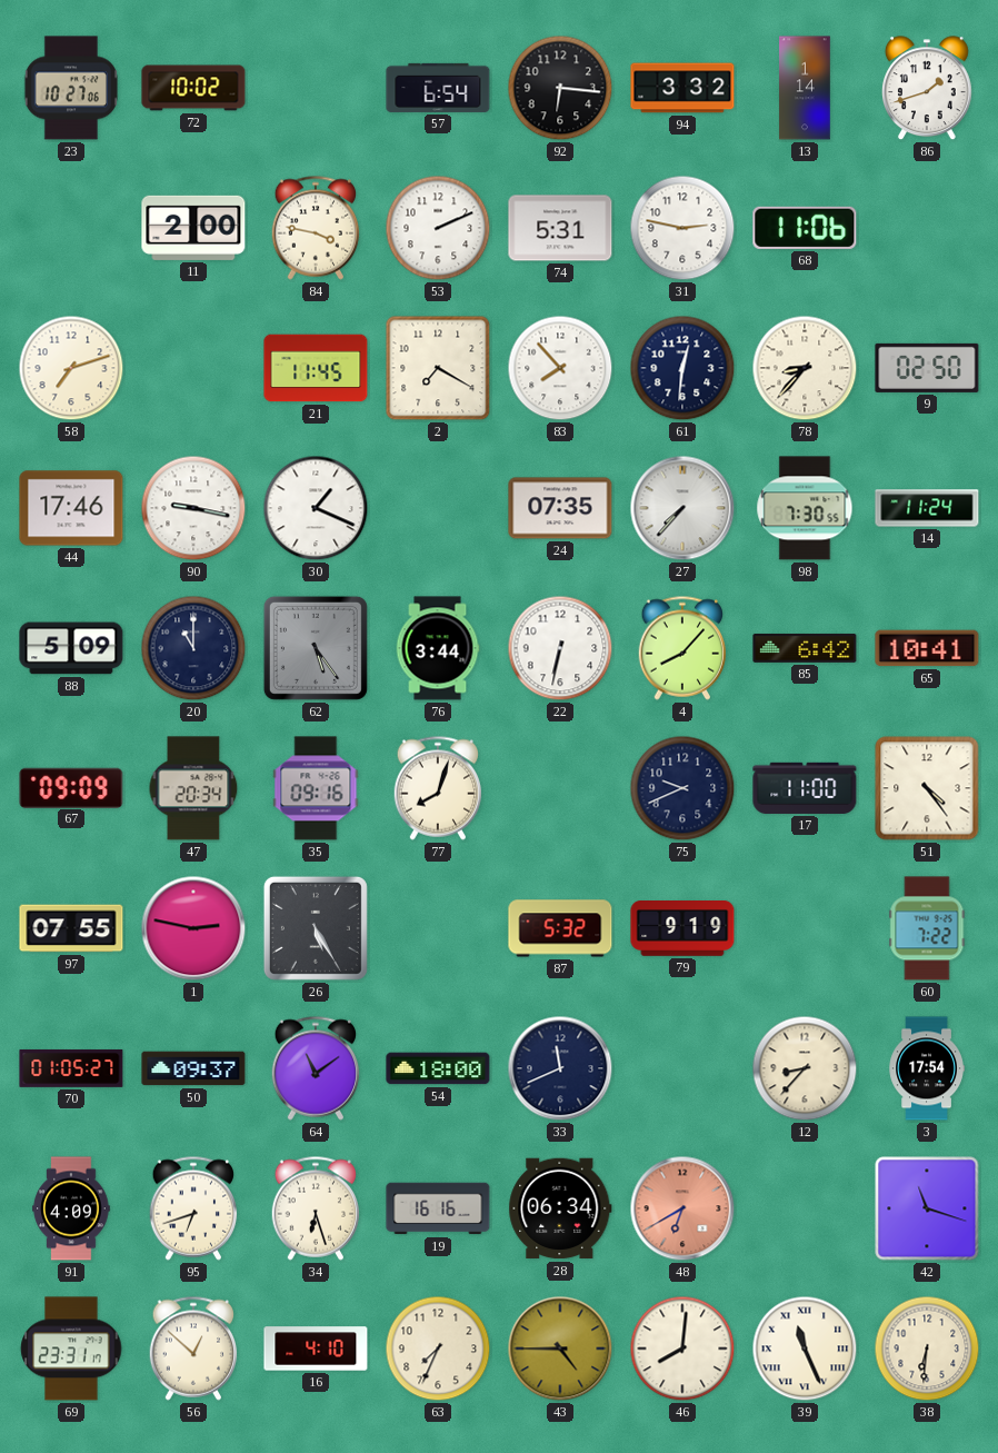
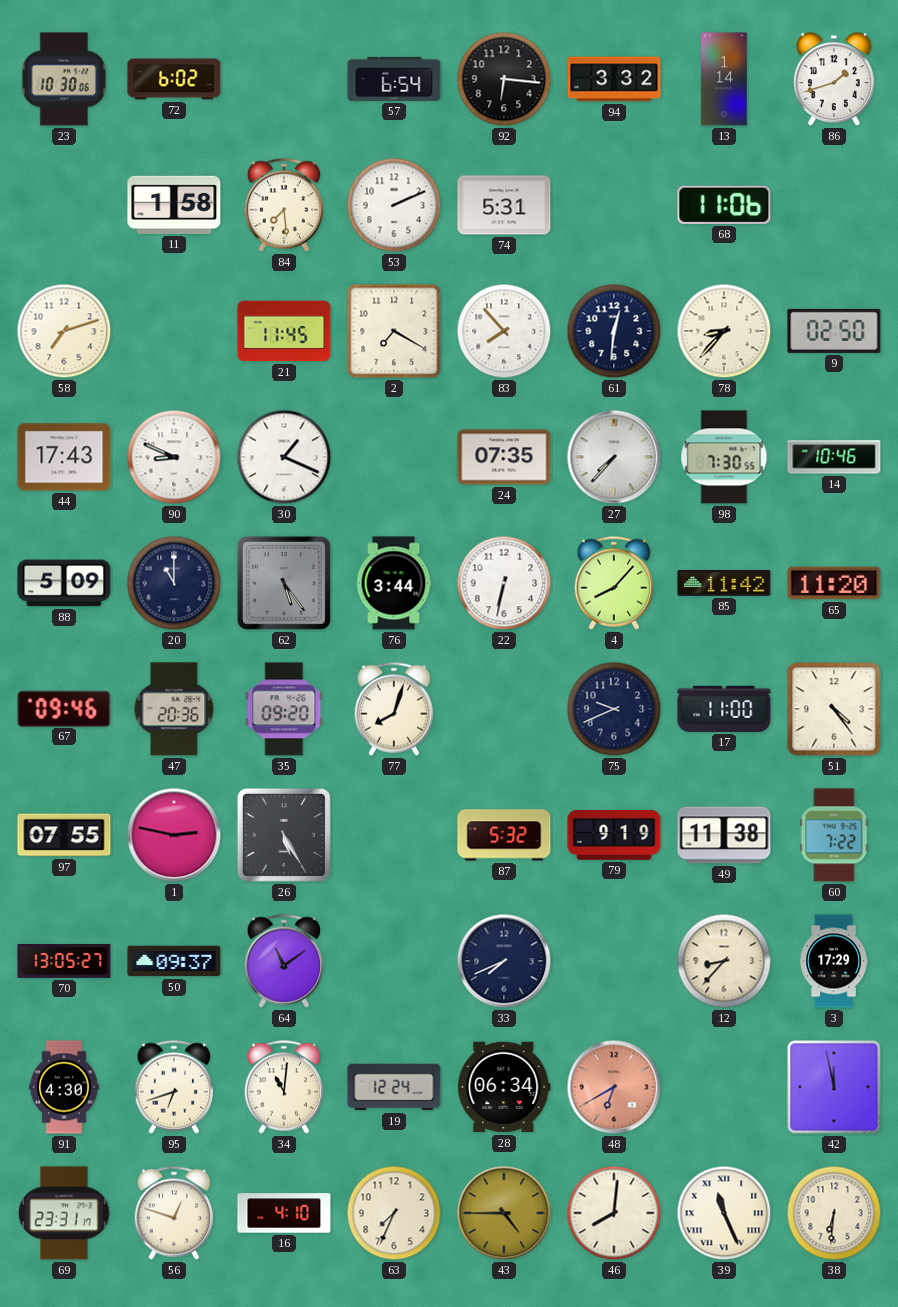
23: 10:27 -> 10:30 (64, 79)
72: 10:02 -> 6:02 (174, 79)
11: 2:00 -> 1:58 (174, 205)
84: 3:47 -> 7:29 (284, 205)
31: 2:47 -> none (682, 228)
44: 17:46 -> 17:43 (64, 457)
90: 9:17 -> 8:49 (174, 457)
14: 11:24 -> 10:46 (834, 457)
85: 6:42 -> 11:42 (724, 583)
65: 10:41 -> 11:20 (834, 583)
67: 09:09 -> 09:46 (64, 708)
47: 20:34 -> 20:36 (174, 709)
35: 09:16 -> 09:20 (284, 709)
49: none -> 11:38 (724, 835)
70: 01:05 -> 13:05 (64, 961)
54: 18:00 -> none (438, 1068)
33: 11:41 -> 7:41 (504, 961)
3: 17:54 -> 17:29 (834, 961)
91: 4:09 -> 4:30 (64, 1087)
34: 6:27 -> 11:01 (284, 1087)
19: 16:16 -> 12:24 (394, 1087)
42: 11:18 -> 11:58 (834, 1087)
56: 12:52 -> 12:48 (174, 1213)
